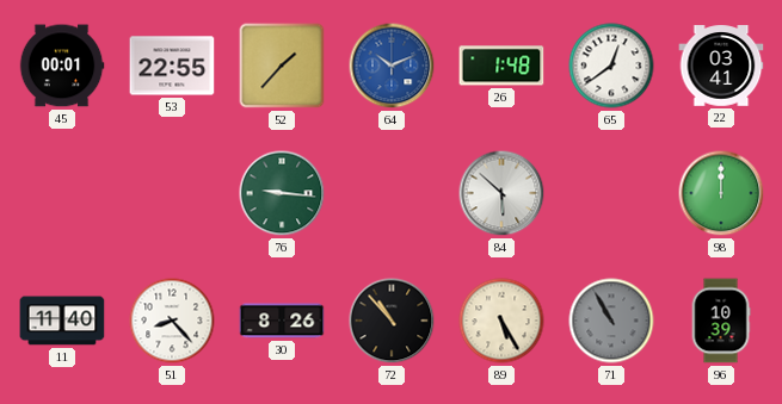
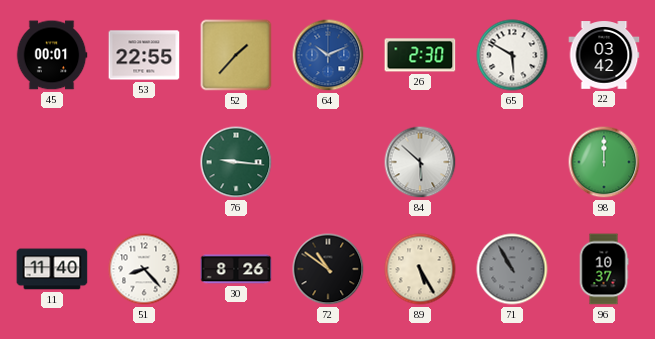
26: 1:48 -> 2:30 (420, 55)
65: 12:39 -> 5:50 (512, 55)
22: 03:41 -> 03:42 (604, 55)
72: 10:53 -> 10:51 (328, 269)
96: 10:39 -> 10:37 (604, 269)
